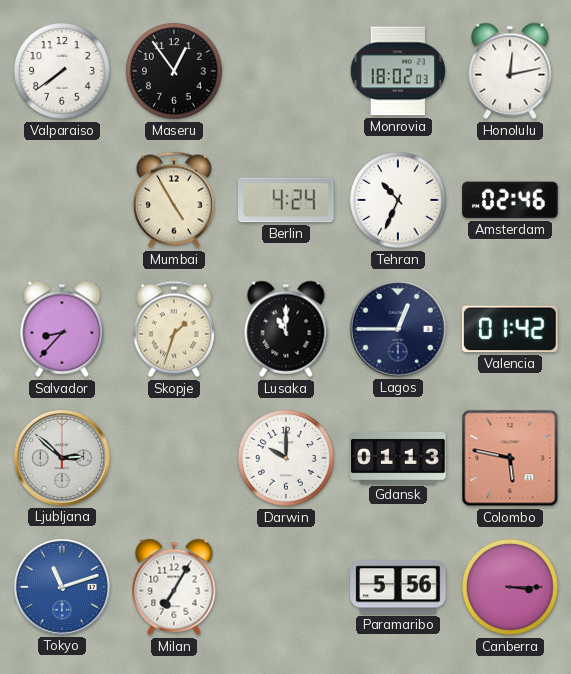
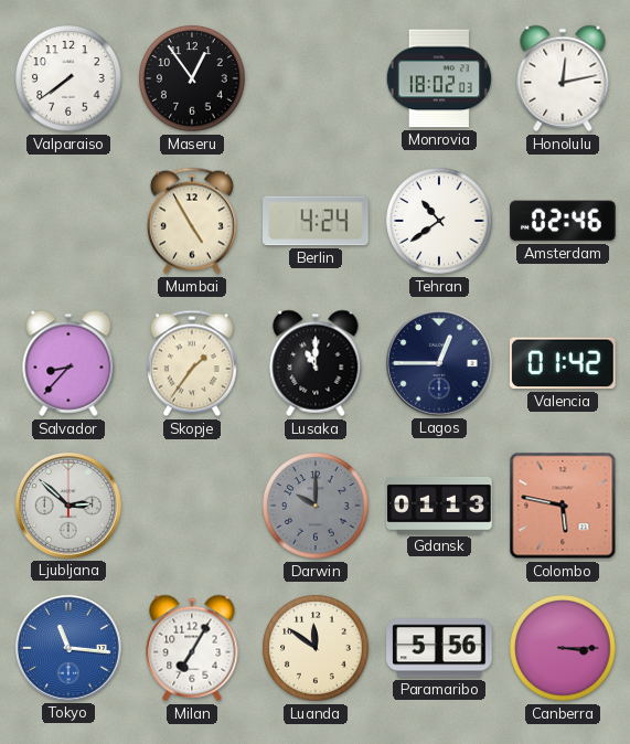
Tehran: 10:34 -> 10:39 (439, 221)
Skopje: 1:33 -> 1:36 (192, 363)
Darwin dial: white -> grey (316, 506)
Tokyo: 11:12 -> 11:16 (68, 648)
Luanda: none -> 11:51 (316, 648)
